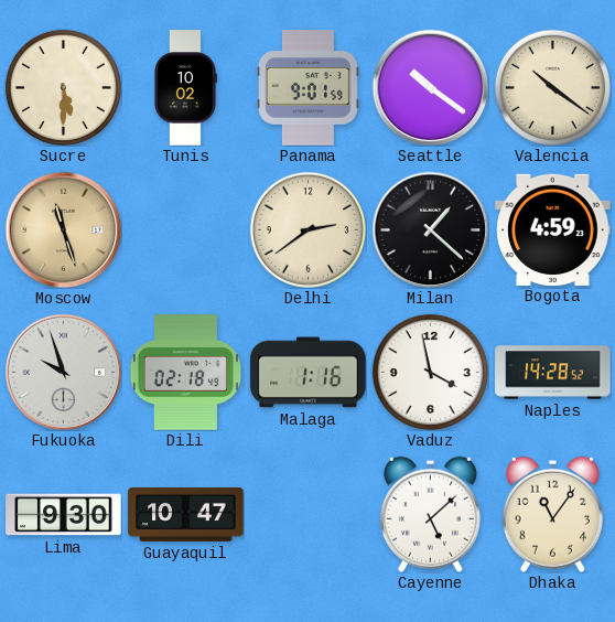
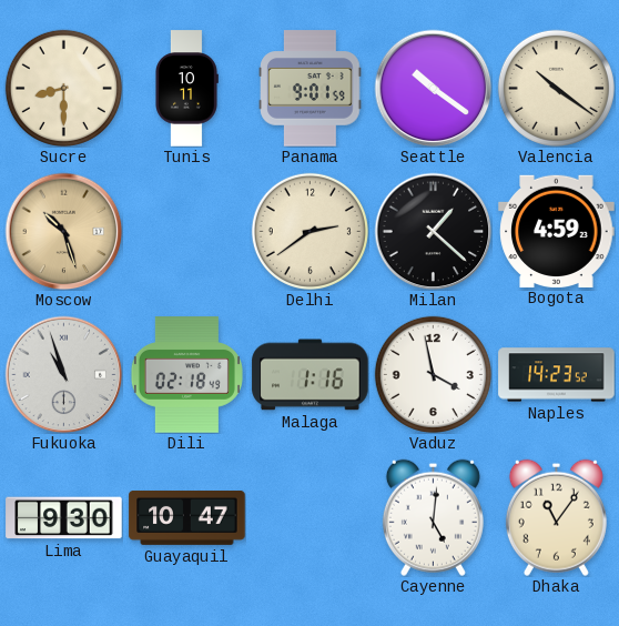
Sucre: 5:30 -> 8:30 (63, 88)
Tunis: 10:02 -> 10:11 (187, 89)
Moscow: 11:27 -> 10:27 (63, 231)
Fukuoka: 9:57 -> 10:57 (63, 374)
Naples: 14:28 -> 14:23 (557, 375)
Cayenne: 5:08 -> 5:01 (433, 517)
